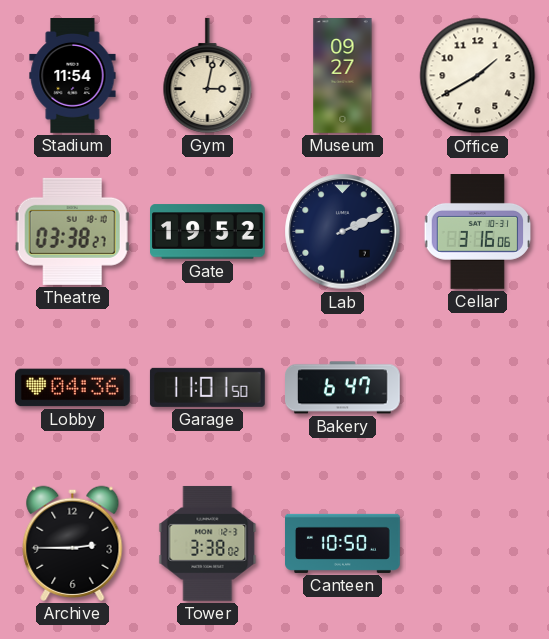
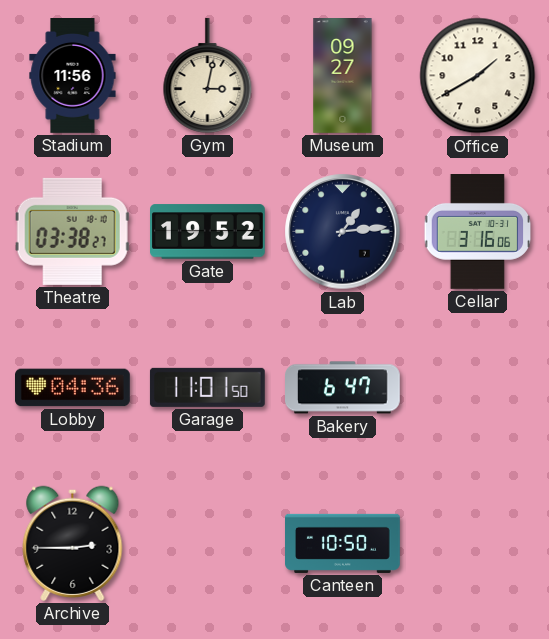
Stadium: 11:54 -> 11:56 (73, 76)
Lab: 2:11 -> 1:14 (343, 232)
Tower: 3:38 -> none (208, 543)
